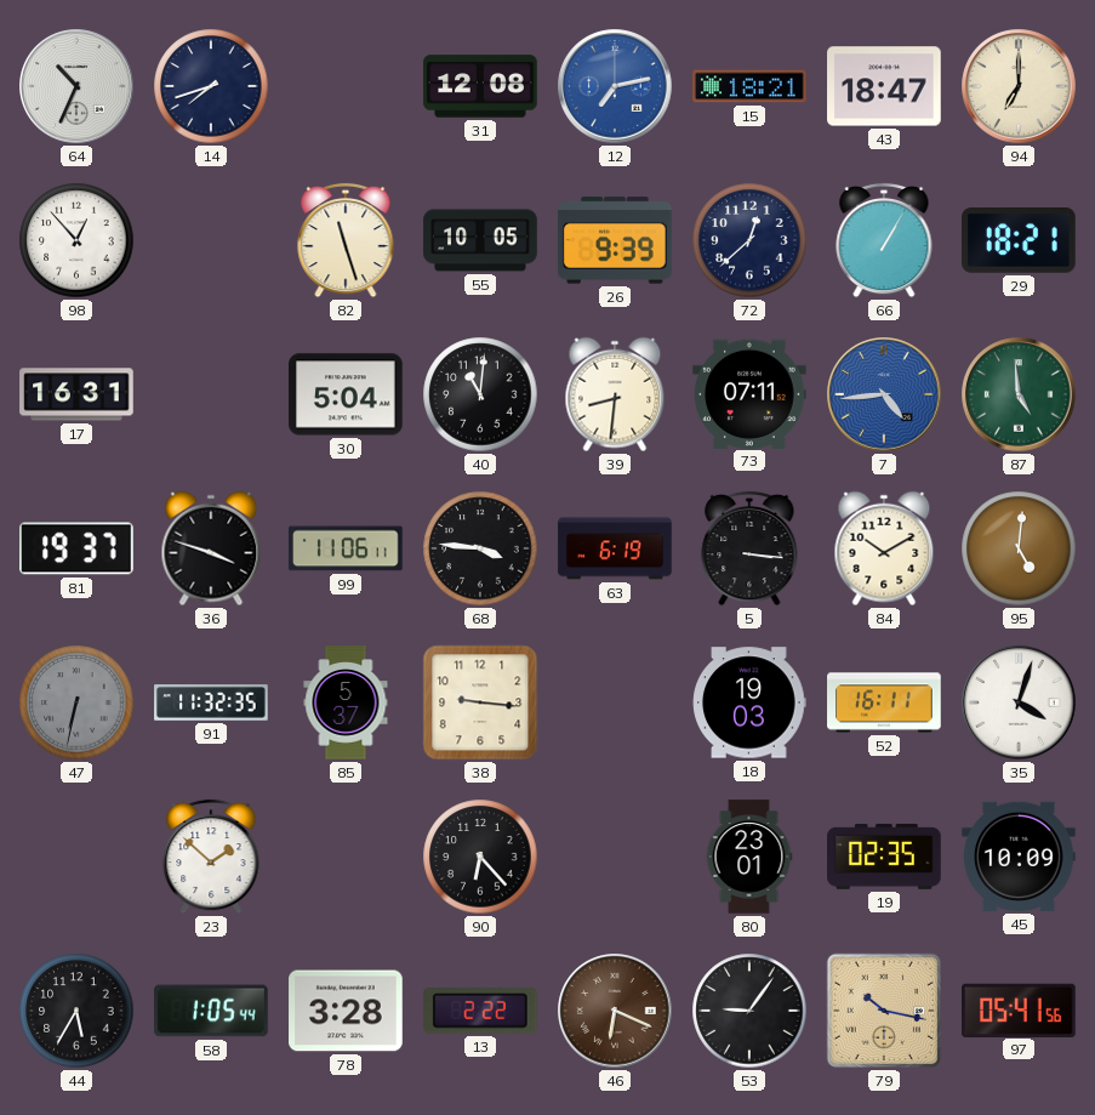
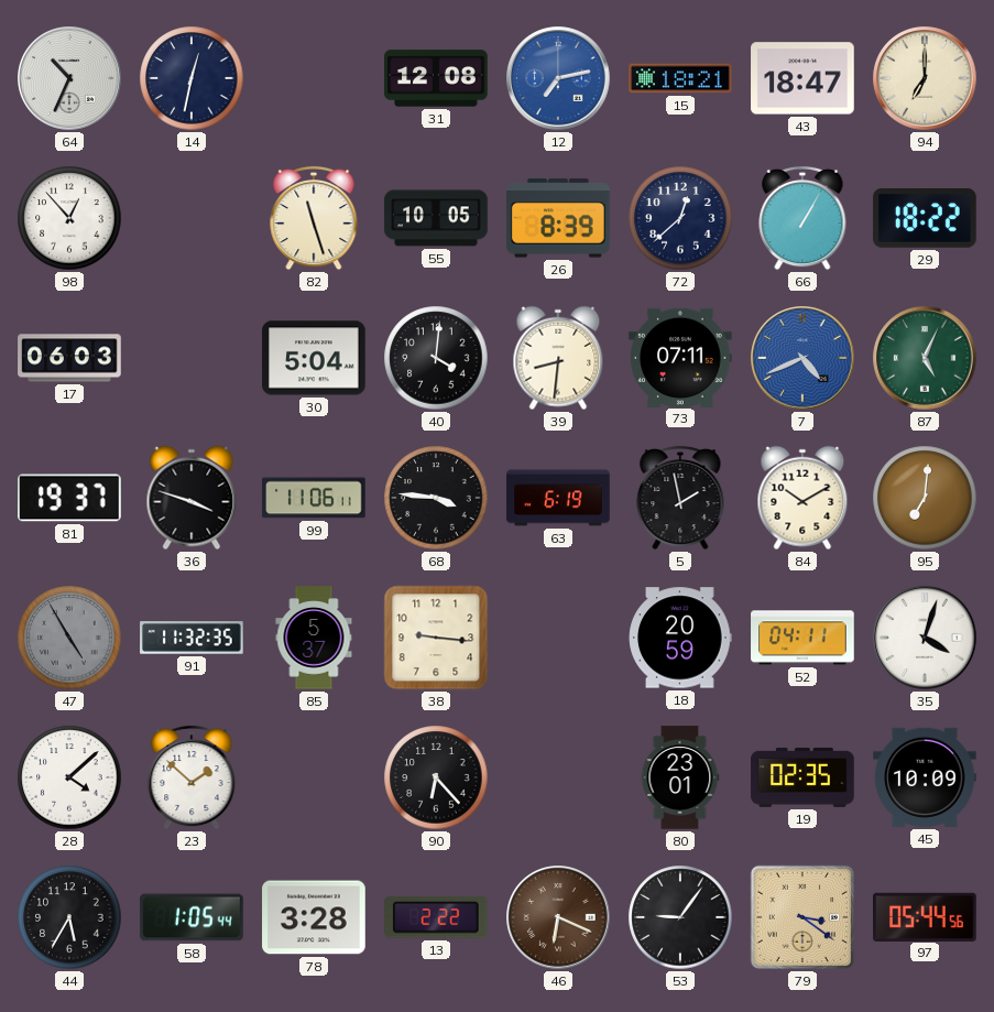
14: 7:42 -> 12:32 (192, 78)
26: 9:39 -> 8:39 (558, 218)
29: 18:21 -> 18:22 (925, 219)
17: 16:31 -> 06:03 (69, 358)
40: 11:01 -> 4:01 (436, 358)
7: 4:44 -> 4:41 (802, 358)
87: 4:59 -> 5:04 (925, 358)
5: 3:16 -> 1:58 (680, 498)
95: 5:01 -> 7:01 (925, 498)
47: 6:32 -> 4:55 (69, 638)
18: 19:03 -> 20:59 (680, 638)
52: 16:11 -> 04:11 (802, 638)
28: none -> 4:08 (69, 777)
79: 10:17 -> 3:21 (802, 917)
97: 05:41 -> 05:44 (925, 916)
